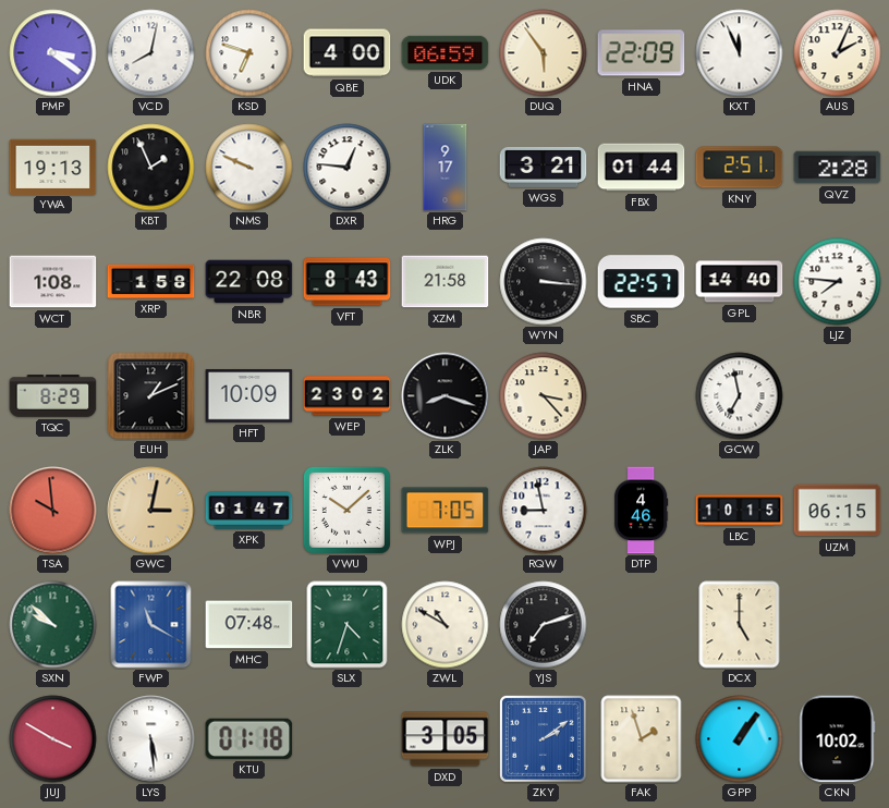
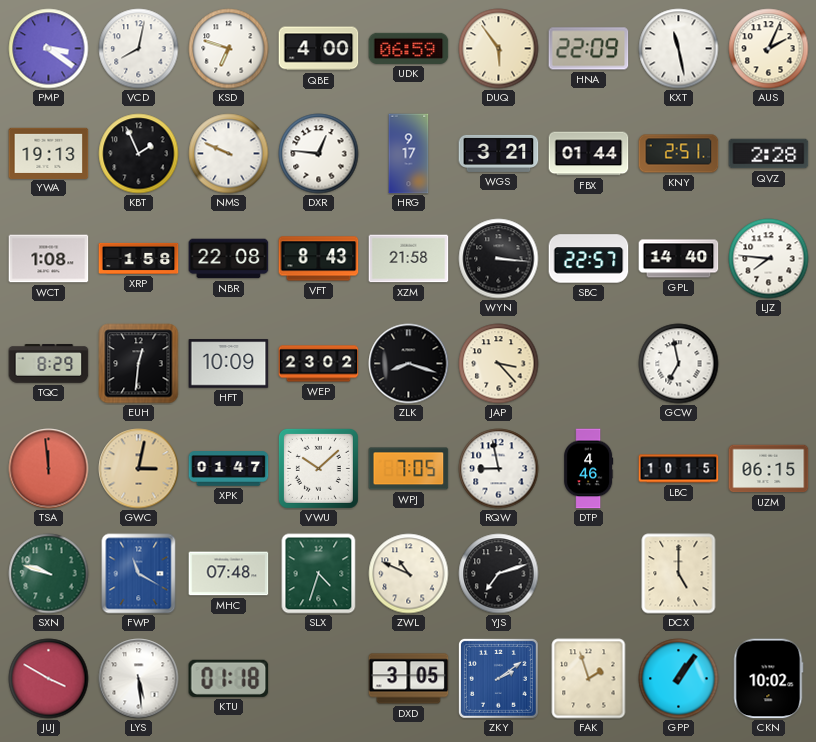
KXT: 11:56 -> 11:28 (679, 49)
EUH: 1:11 -> 12:31 (139, 364)
TSA: 9:59 -> 11:59 (49, 469)
SXN: 9:52 -> 9:48 (49, 574)
ZWL: 10:50 -> 10:49 (409, 574)
